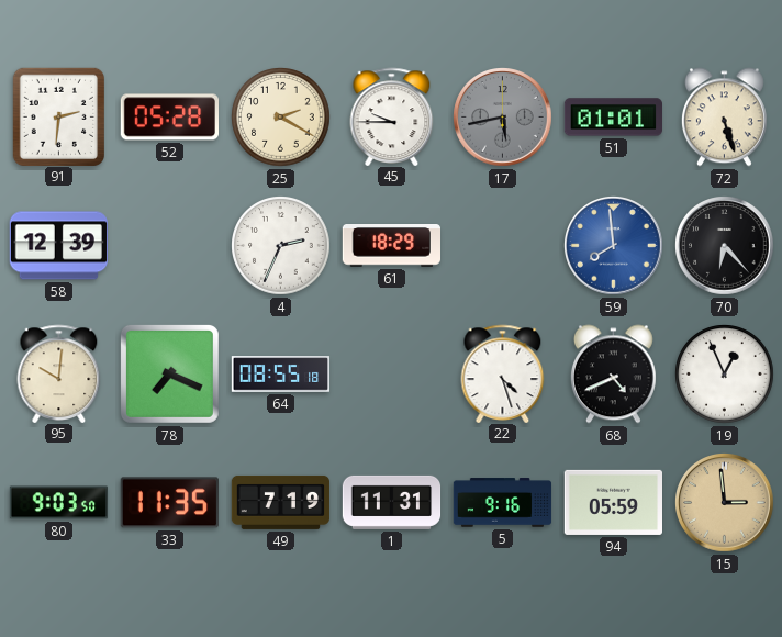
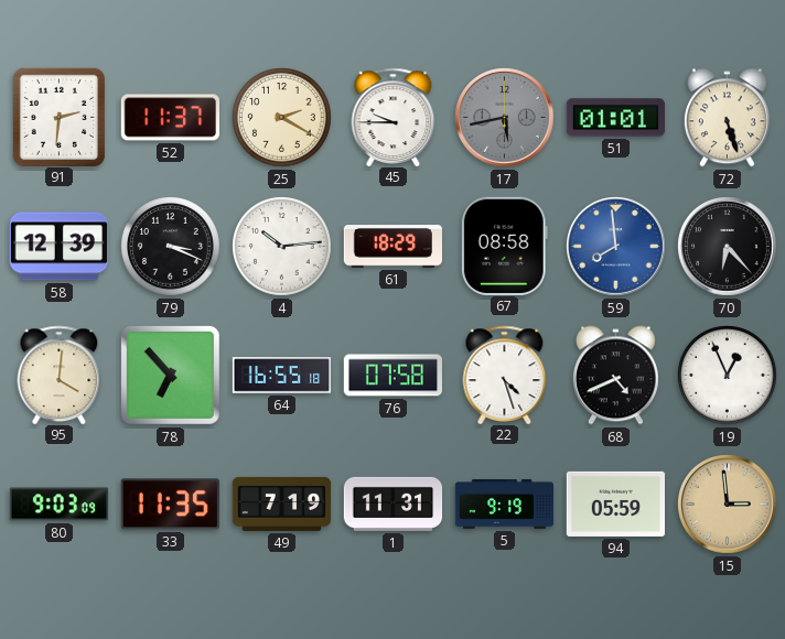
52: 05:28 -> 11:37 (170, 118)
79: none -> 3:19 (171, 247)
4: 2:34 -> 10:14 (282, 247)
67: none -> 08:58 (504, 246)
95: 10:01 -> 4:01 (60, 375)
78: 7:19 -> 6:53 (170, 375)
64: 08:55 -> 16:55 (282, 376)
76: none -> 07:58 (392, 376)
80: 9:03:50 -> 9:03:09 (60, 505)
5: 9:16 -> 9:19 (505, 505)
